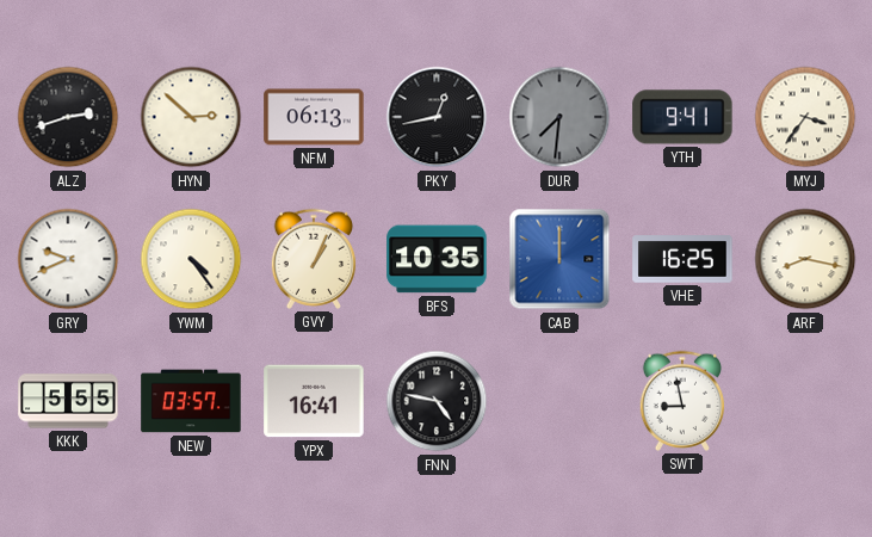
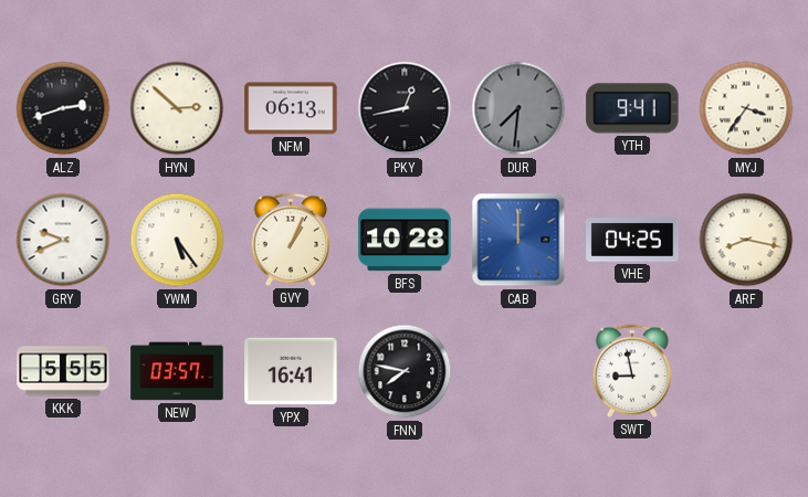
YWM: 4:24 -> 5:24 (177, 240)
BFS: 10:35 -> 10:28 (405, 240)
VHE: 16:25 -> 04:25 (632, 240)
FNN: 4:47 -> 7:47 (405, 371)
